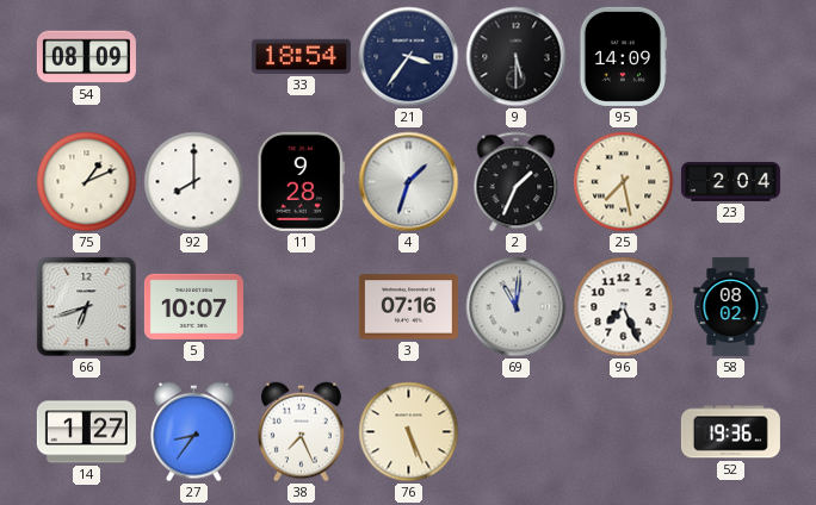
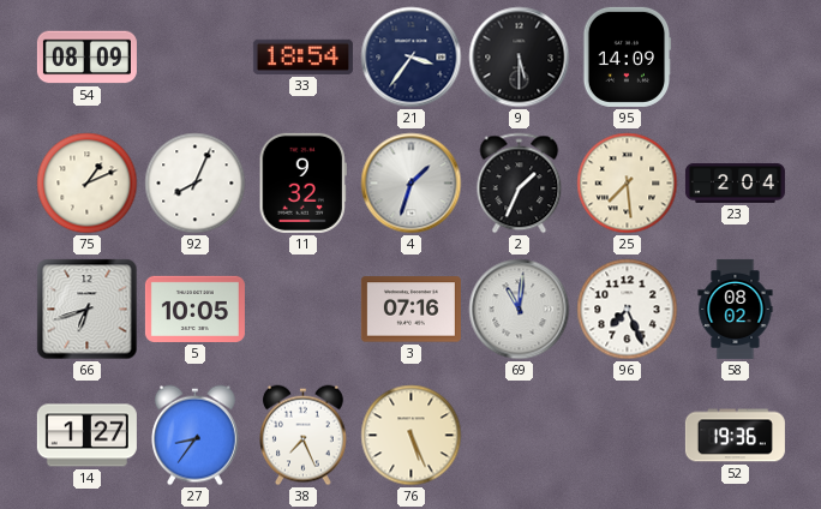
92: 8:00 -> 8:04 (196, 184)
11: 9:28 -> 9:32 (302, 182)
25: 7:28 -> 7:29 (628, 184)
5: 10:07 -> 10:05 (194, 309)
